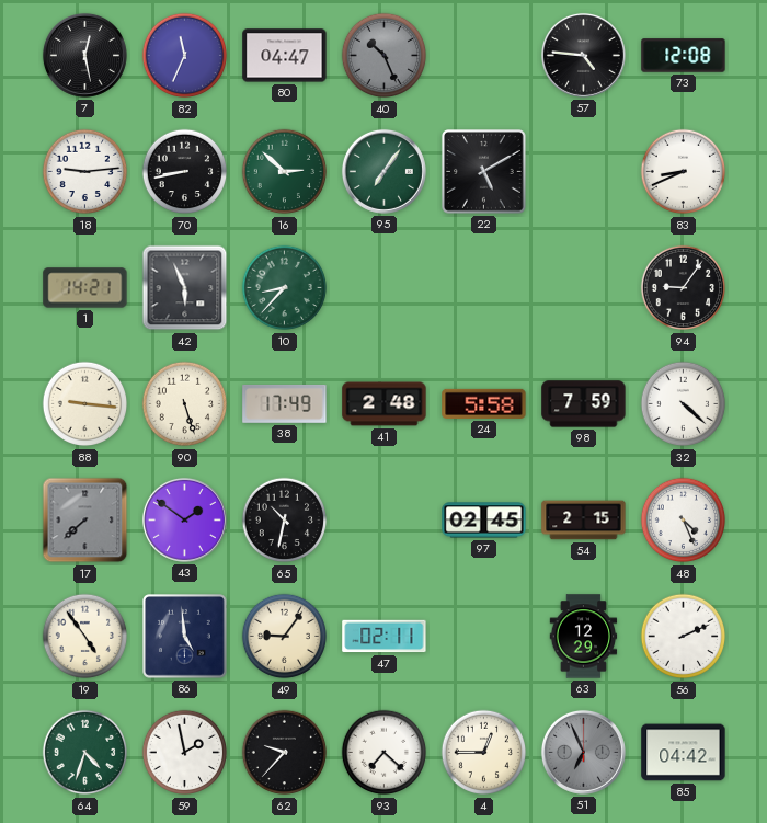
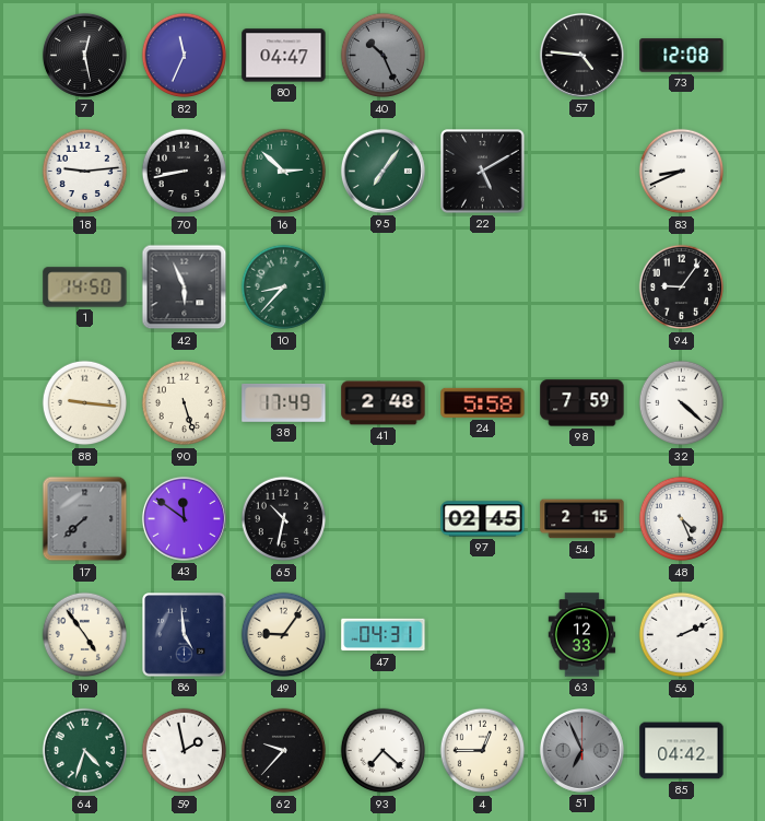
1: 14:21 -> 14:50 (85, 288)
43: 1:51 -> 11:51 (184, 518)
47: 02:11 -> 04:31 (384, 635)
63: 12:29 -> 12:33 (582, 635)
